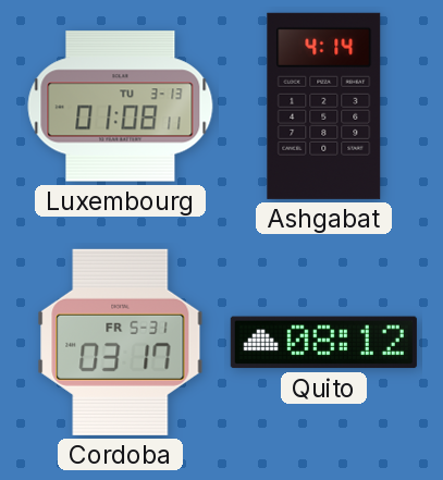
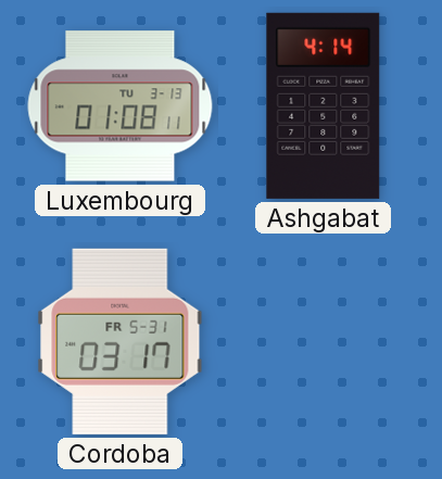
Quito: 08:12 -> none (323, 343)
